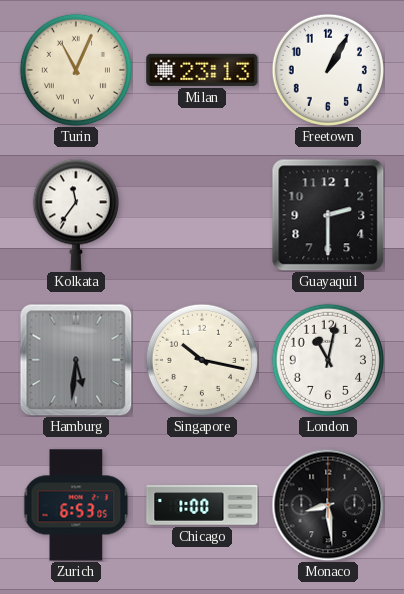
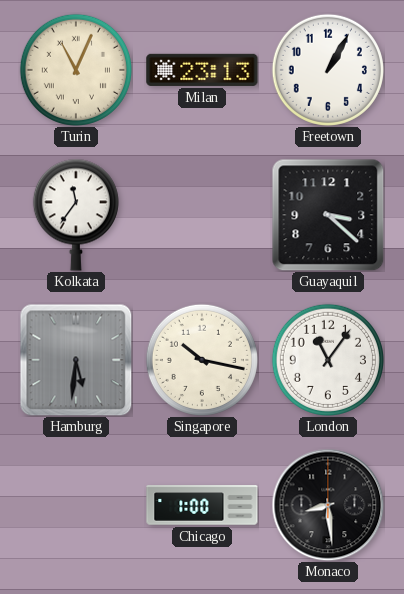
Guayaquil: 2:30 -> 3:22 (328, 215)
London: 11:02 -> 11:06 (328, 360)
Zurich: 6:53 -> none (76, 505)
